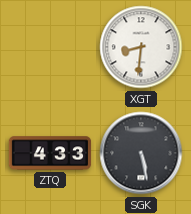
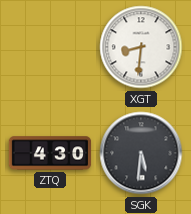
ZTQ: 4:33 -> 4:30 (50, 153)
SGK: 5:28 -> 5:31 (141, 153)
